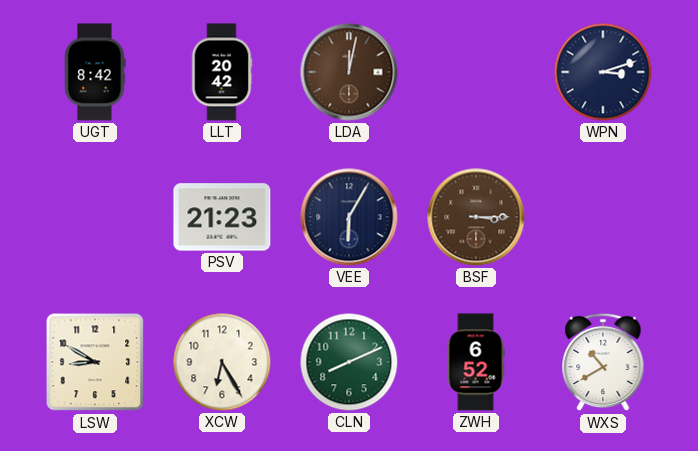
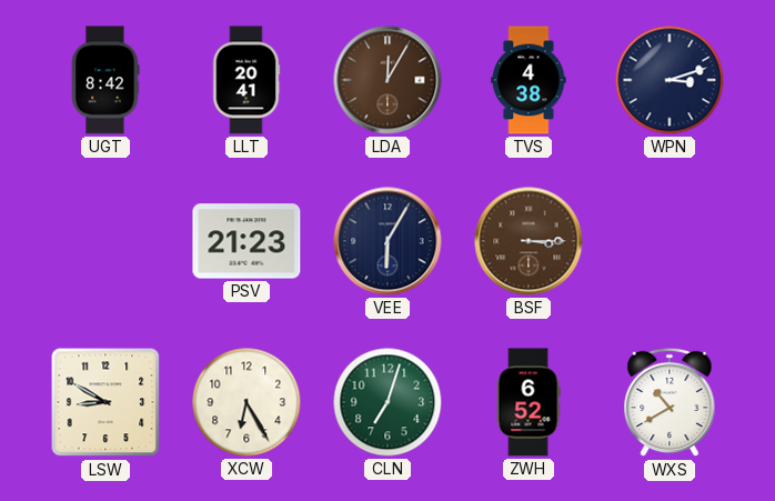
LLT: 20:42 -> 20:41 (246, 80)
LDA: 12:02 -> 12:05 (387, 80)
TVS: none -> 4:38 (529, 80)
CLN: 8:11 -> 7:03 (387, 402)
